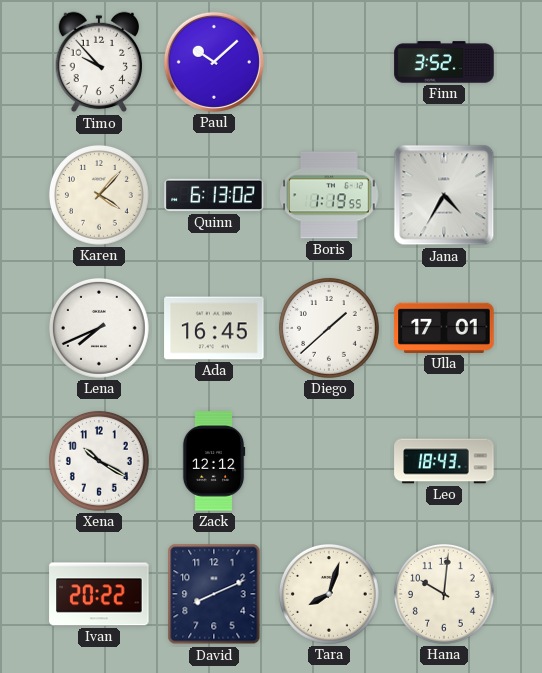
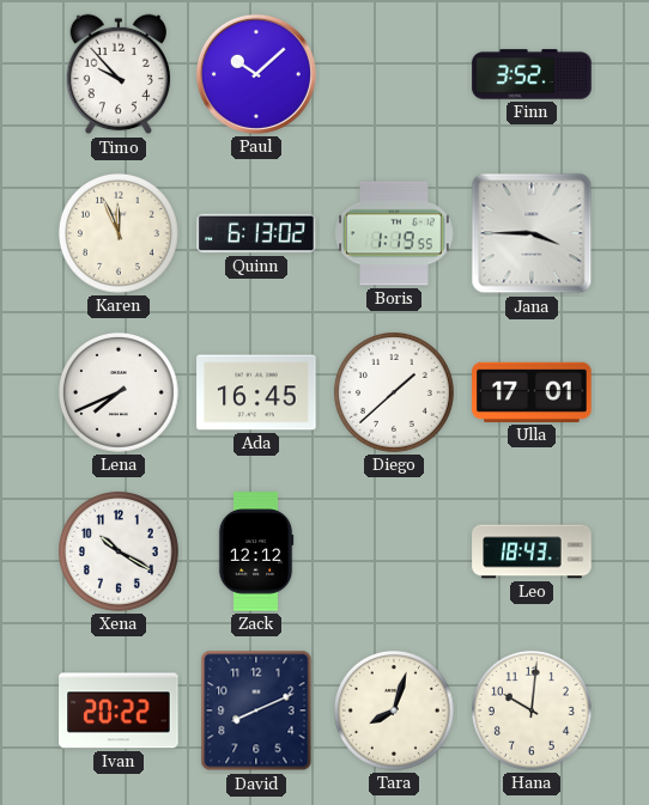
Karen: 4:07 -> 11:56 (119, 233)
Jana: 4:35 -> 3:45 (532, 233)
